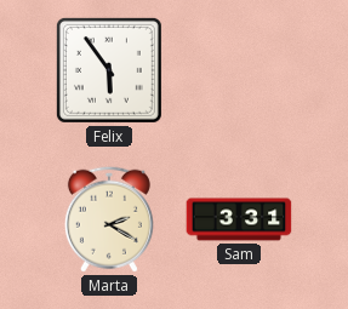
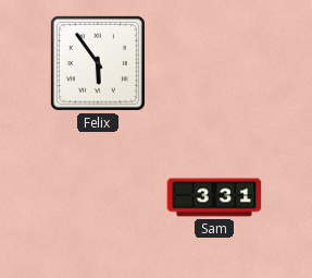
Marta: 2:20 -> none (109, 219)
